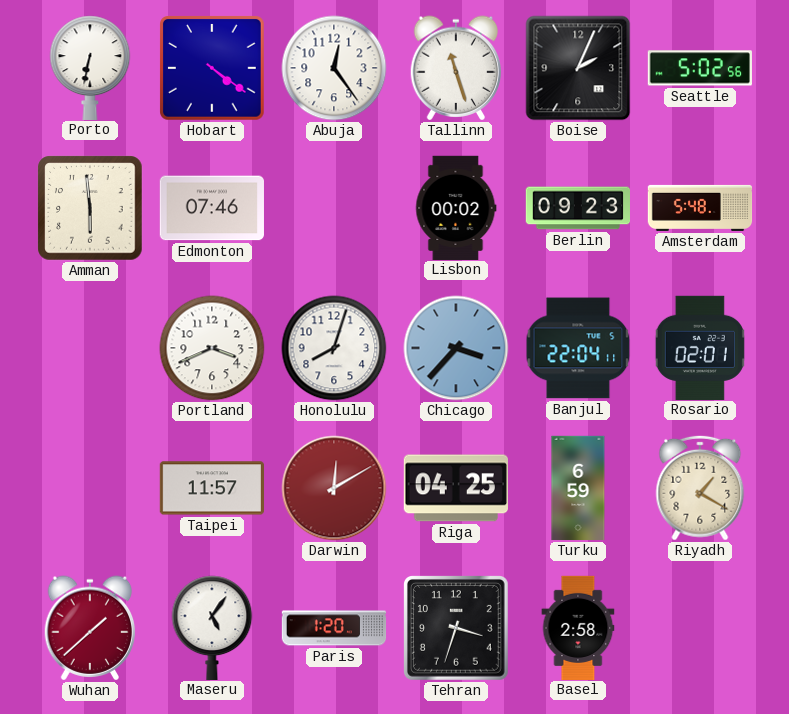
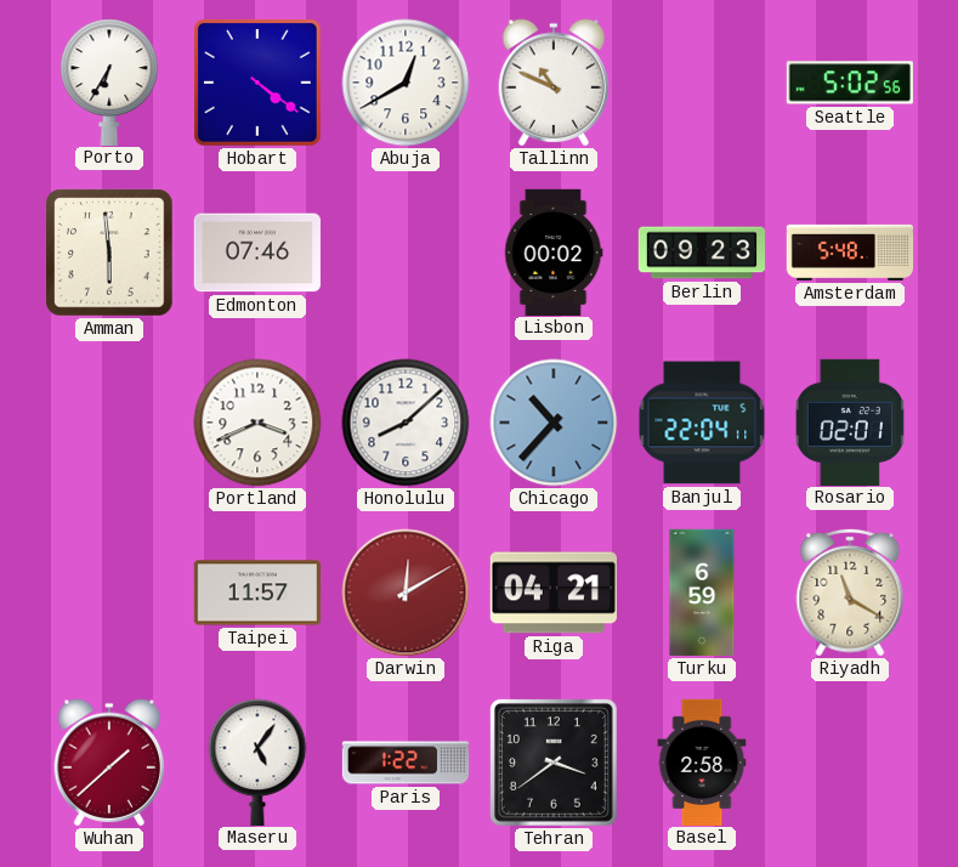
Porto: 6:32 -> 6:35 (109, 81)
Abuja: 12:24 -> 12:40 (406, 83)
Tallinn: 11:27 -> 10:49 (554, 83)
Boise: 2:04 -> none (578, 68)
Honolulu: 8:03 -> 8:08 (406, 423)
Chicago: 3:37 -> 10:37 (554, 423)
Riga: 04:25 -> 04:21 (554, 593)
Riyadh: 1:20 -> 11:20 (850, 593)
Paris: 1:20 -> 1:22 (406, 763)
Tehran: 3:33 -> 3:39 (555, 764)
